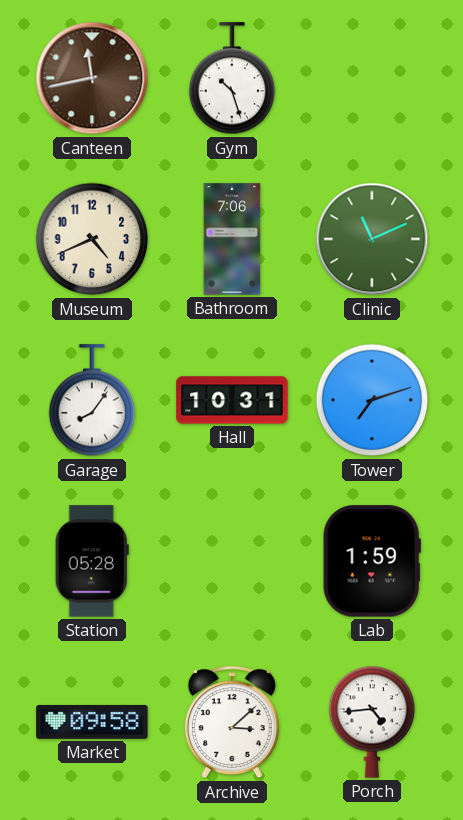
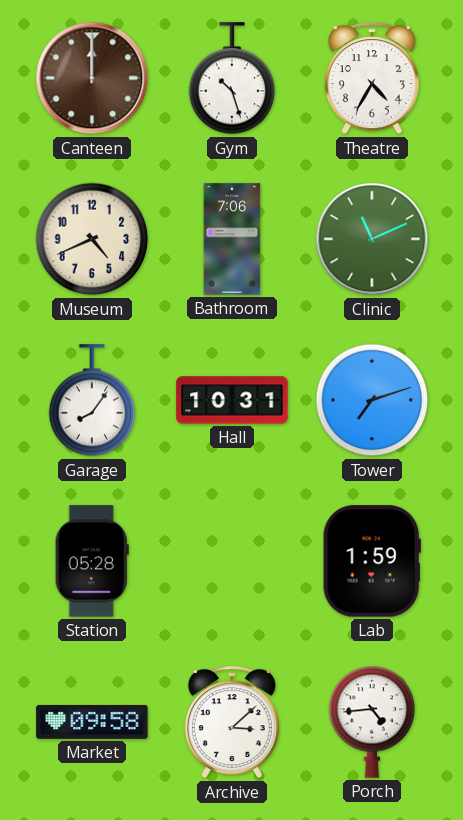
Canteen: 11:43 -> 12:00 (92, 78)
Theatre: none -> 4:35 (372, 79)
